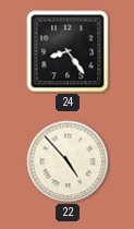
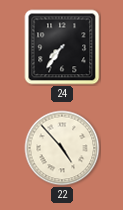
24: 8:24 -> 7:36 (62, 47)
